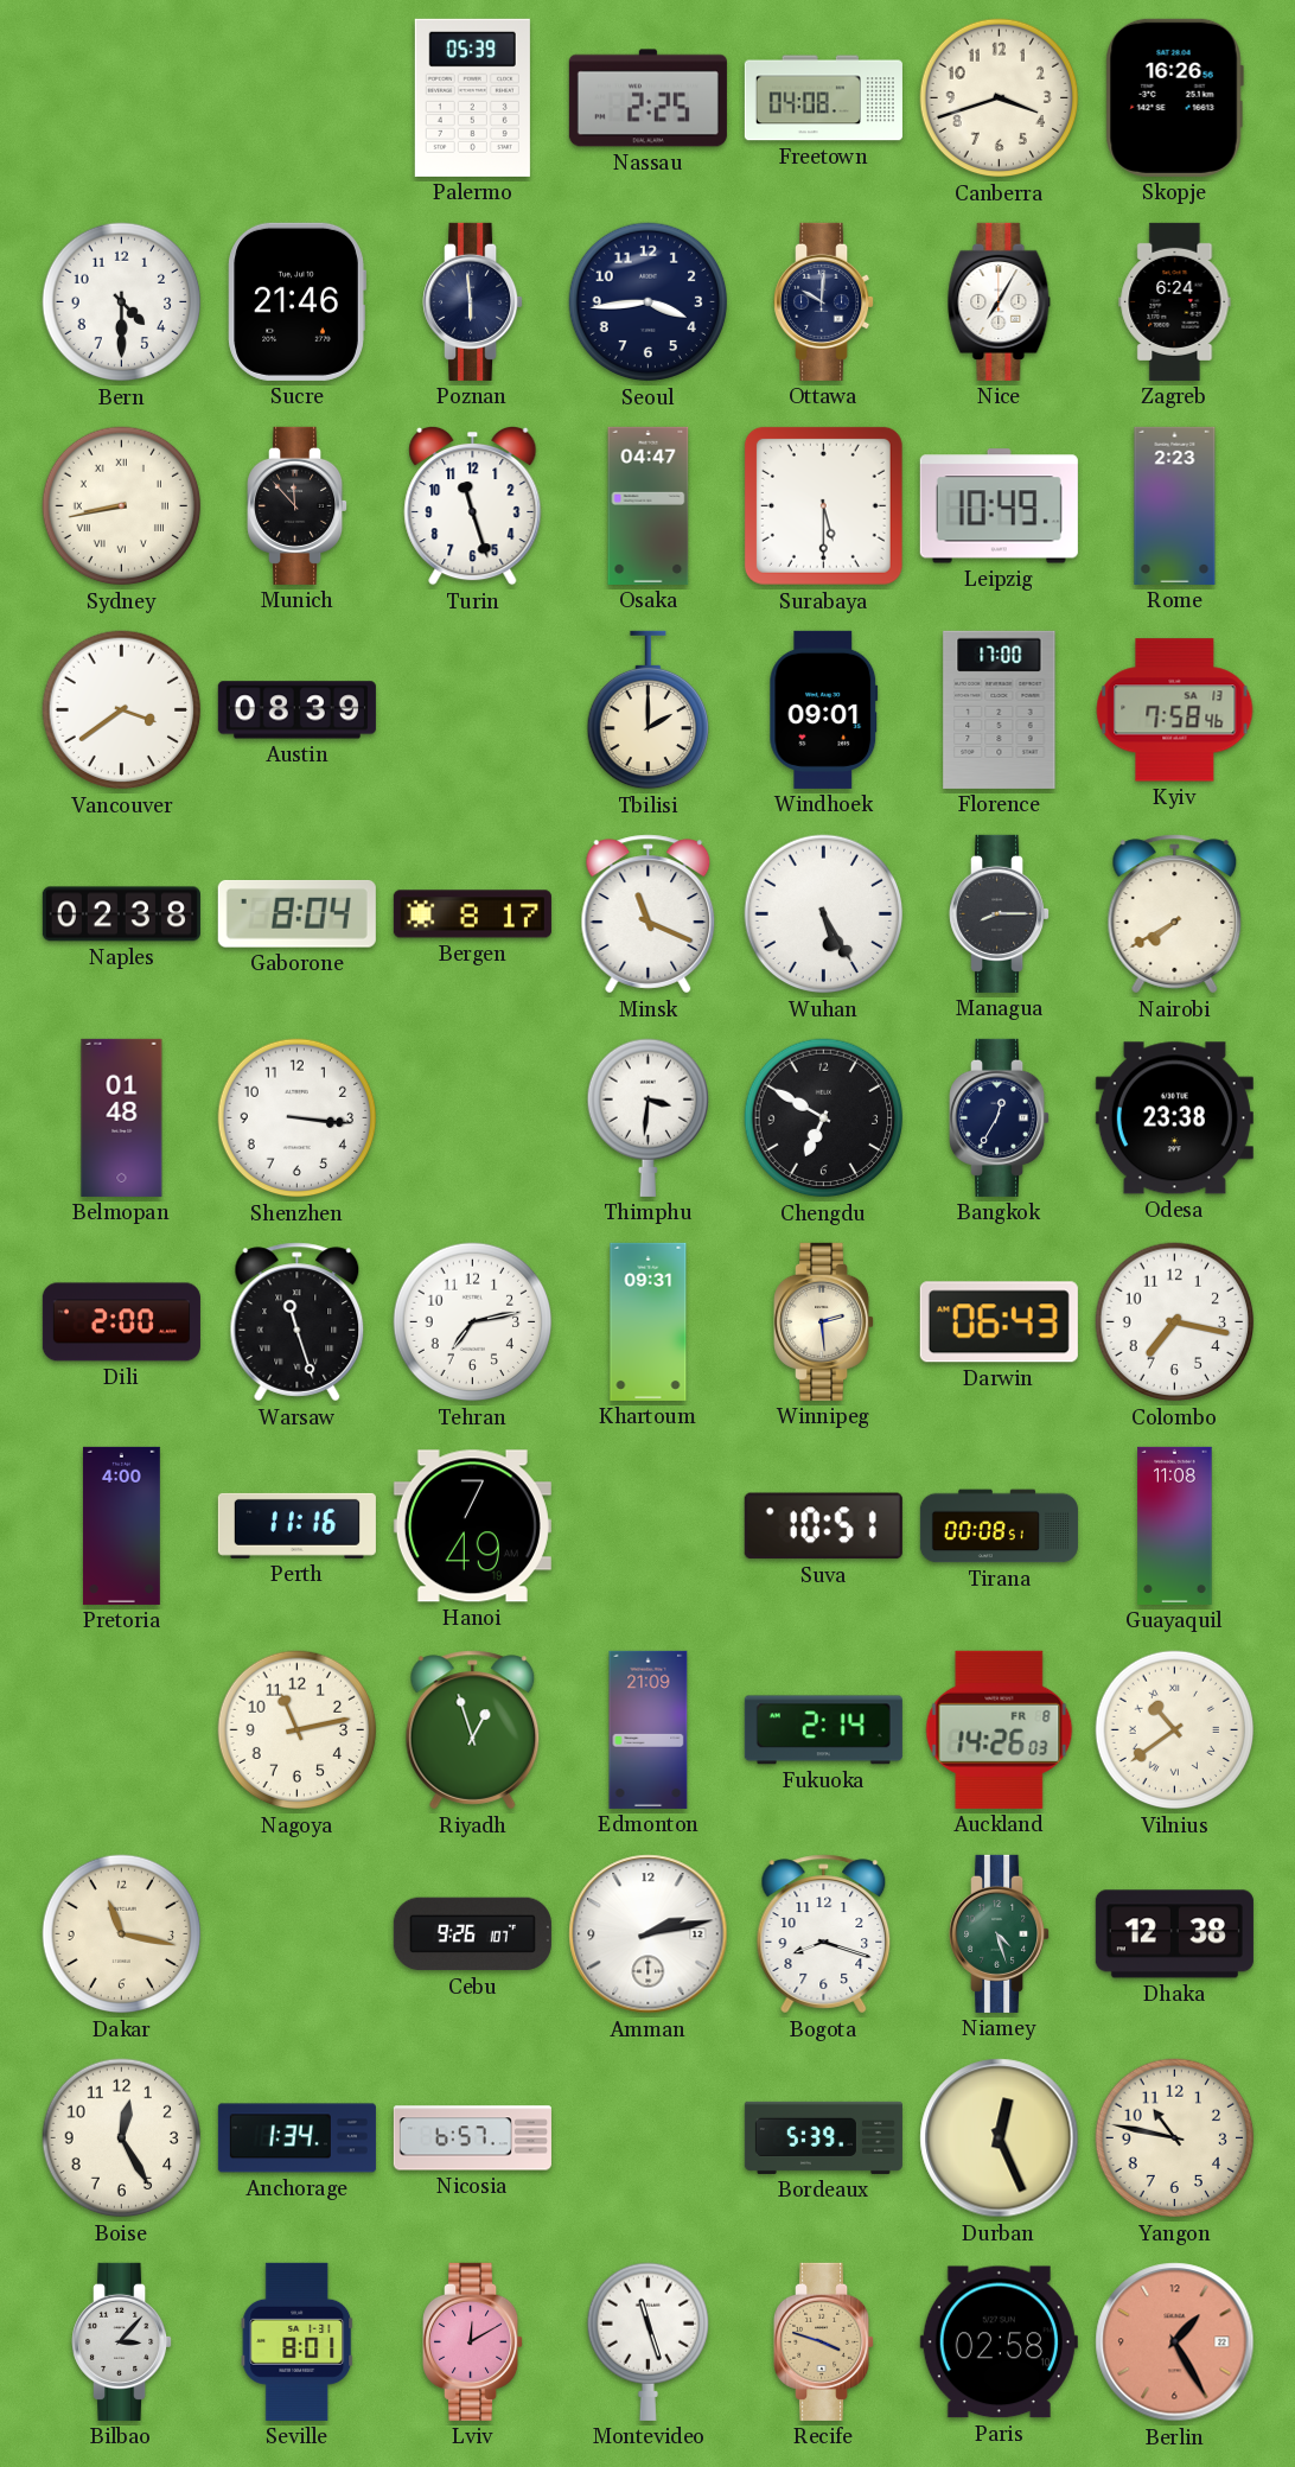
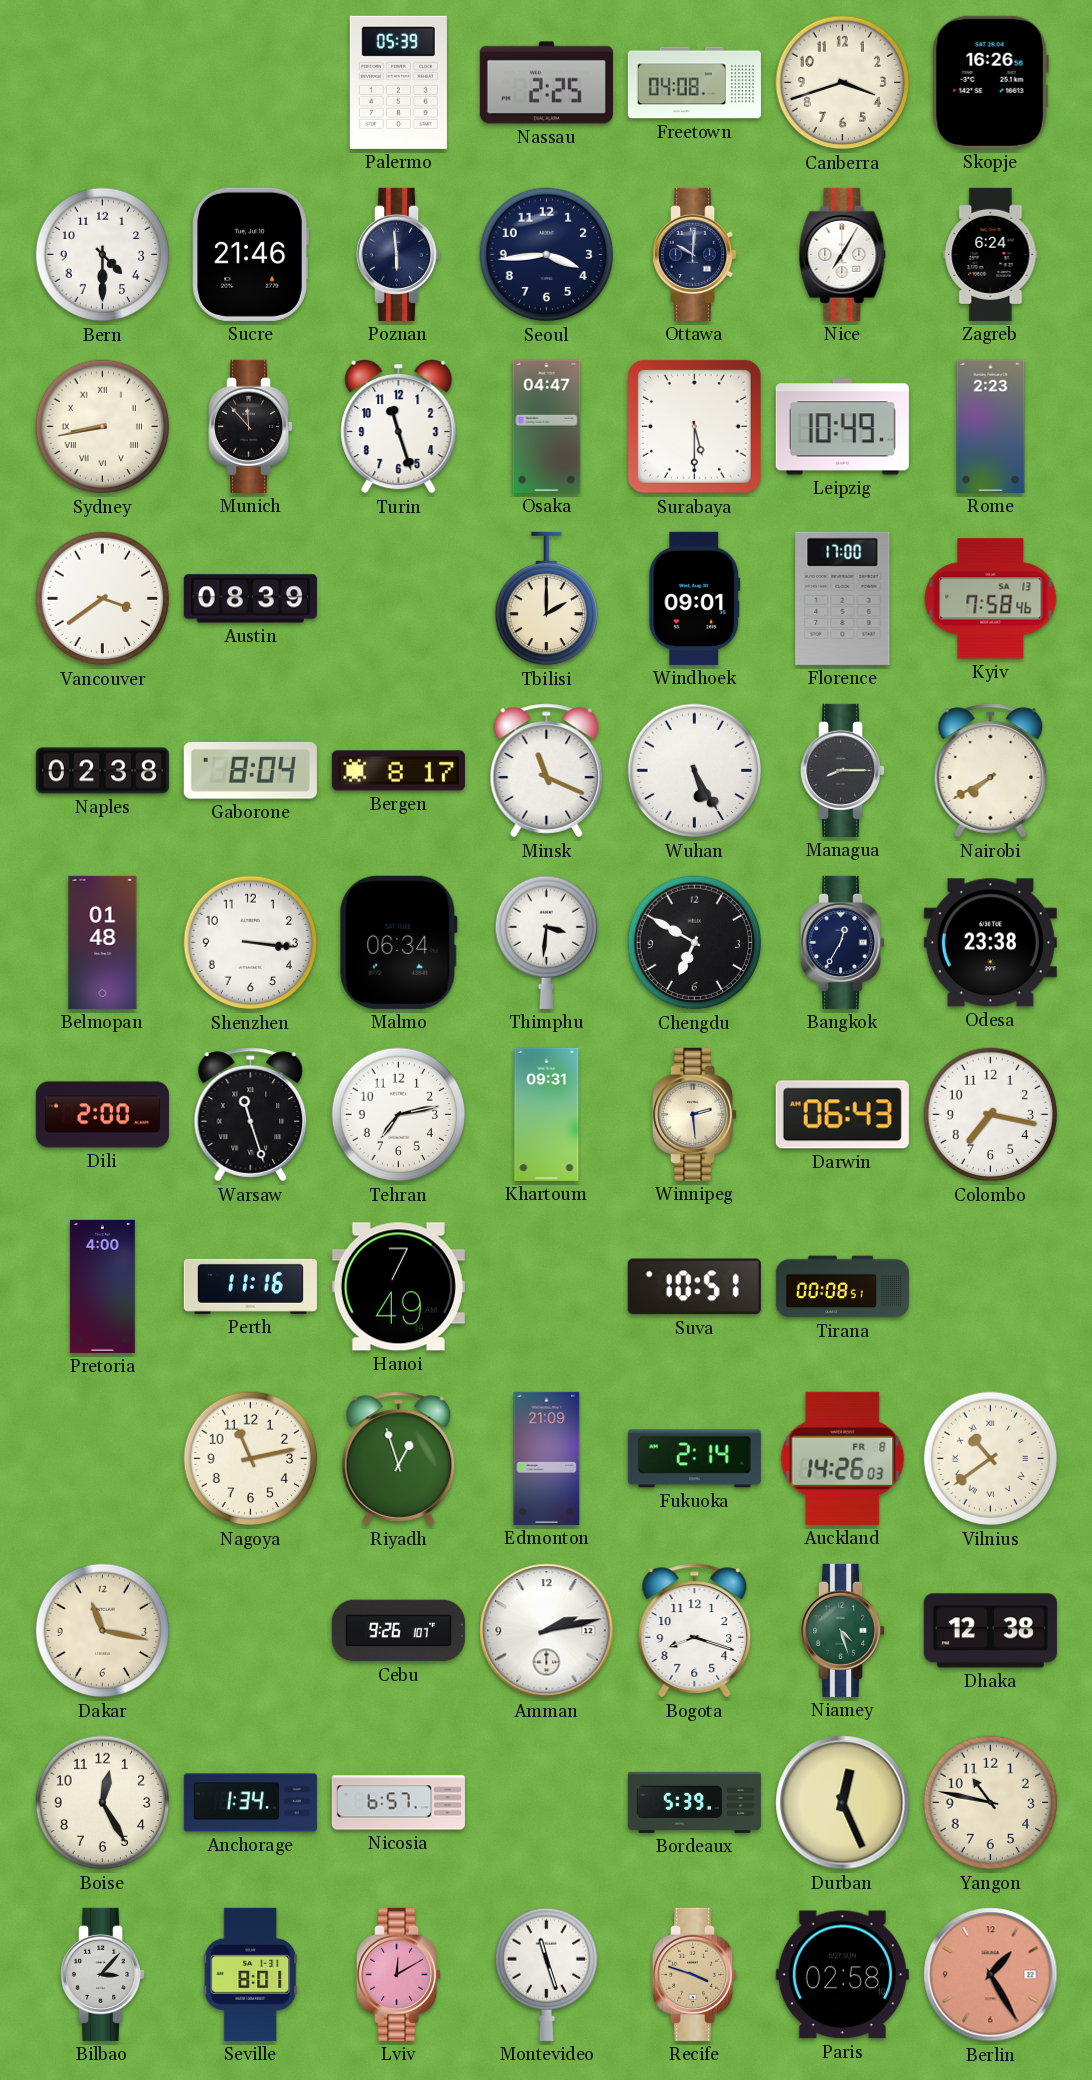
Malmo: none -> 06:34 (398, 942)
Guayaquil: 11:08 -> none (1175, 1525)
